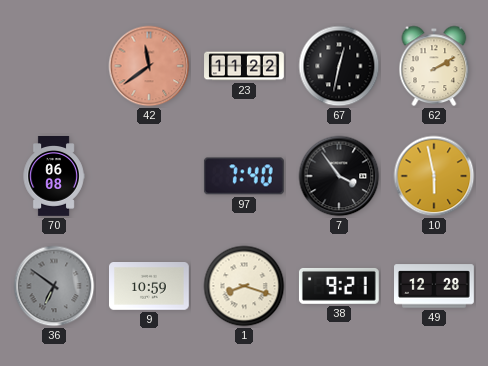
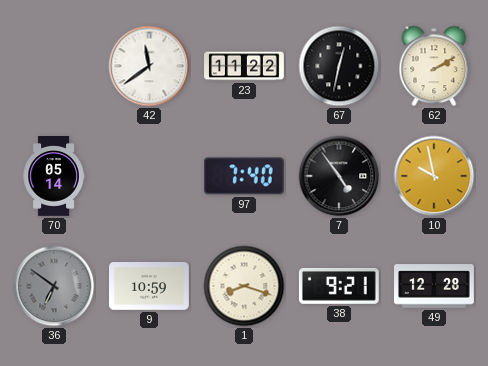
42 dial: salmon -> white (149, 66)
70: 06:08 -> 05:14 (54, 177)
7: 3:54 -> 4:54 (339, 176)
10: 5:58 -> 9:58 (434, 176)
